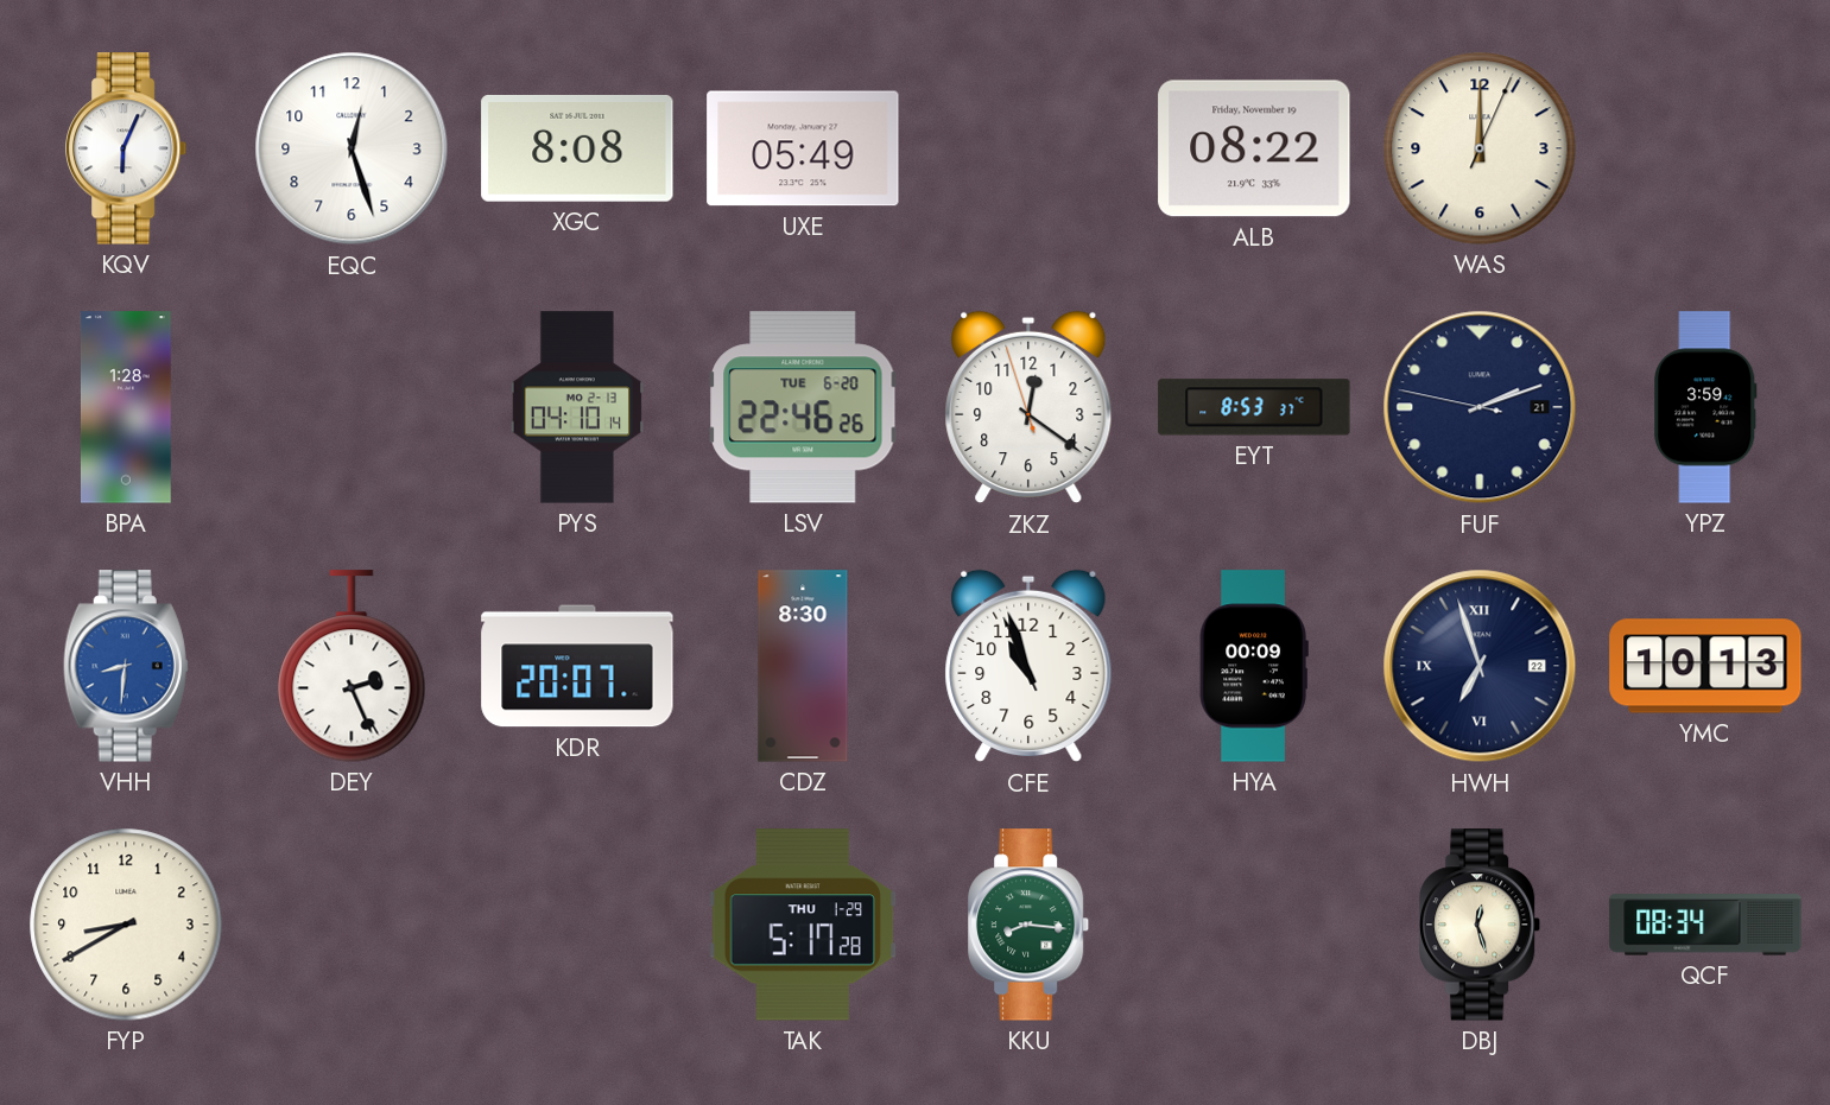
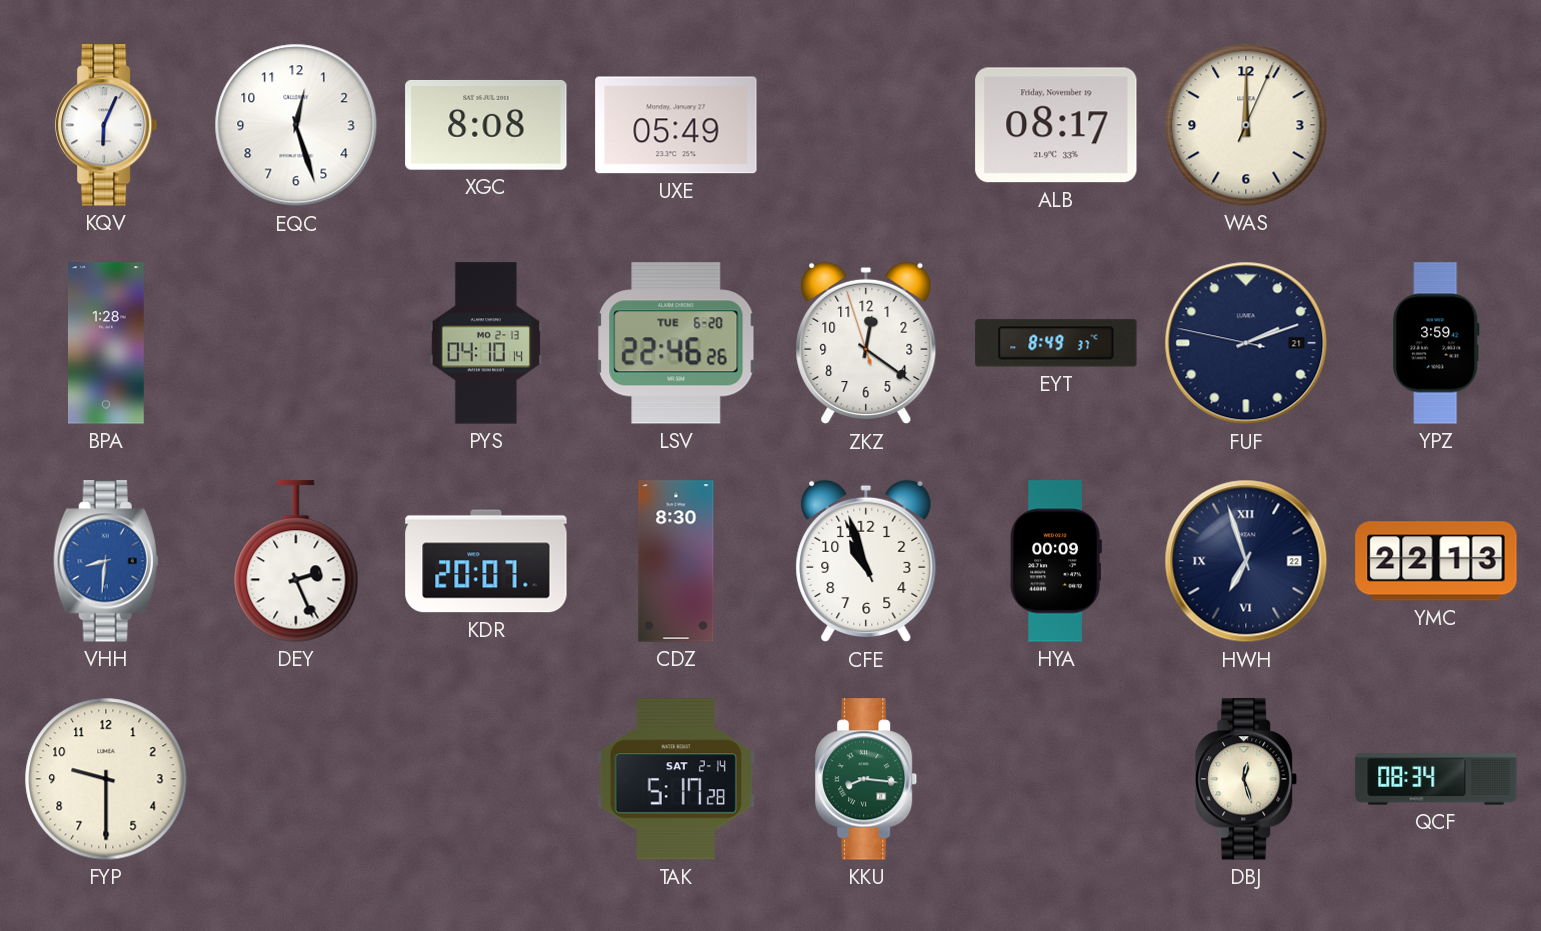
ALB: 08:22 -> 08:17 (1056, 125)
EYT: 8:53 -> 8:49 (1056, 343)
YMC: 10:13 -> 22:13 (1436, 561)
FYP: 8:40 -> 9:30 (106, 779)
TAK date: THU 1-29 -> SAT 2-14 (675, 779)
